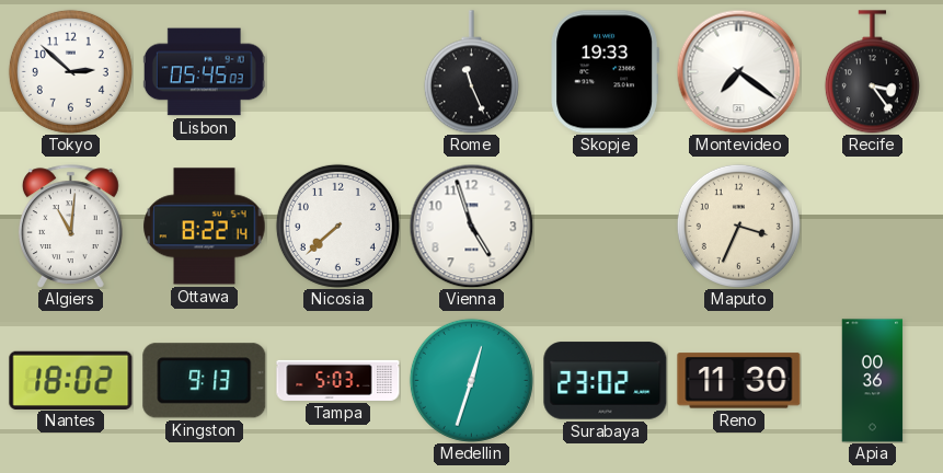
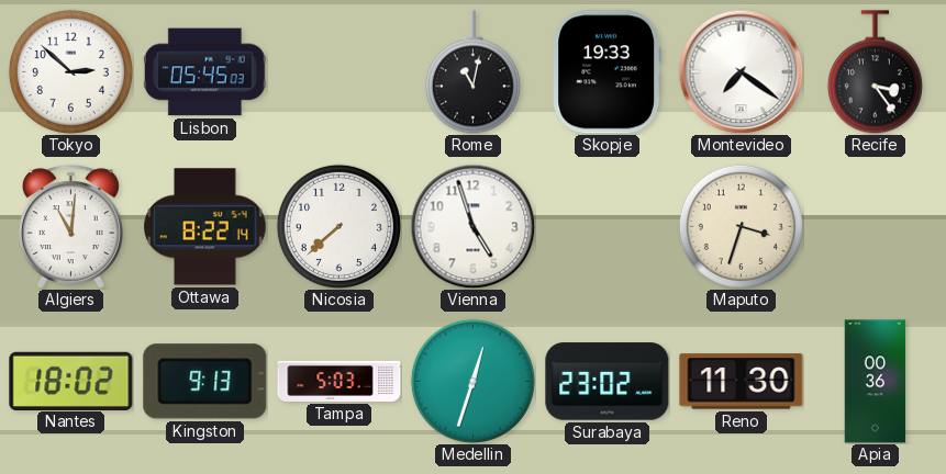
Rome: 11:26 -> 11:02 (472, 72)
Maputo: 3:34 -> 3:33 (741, 226)
